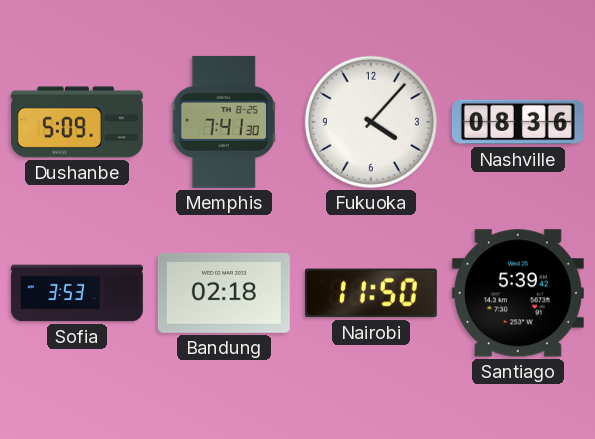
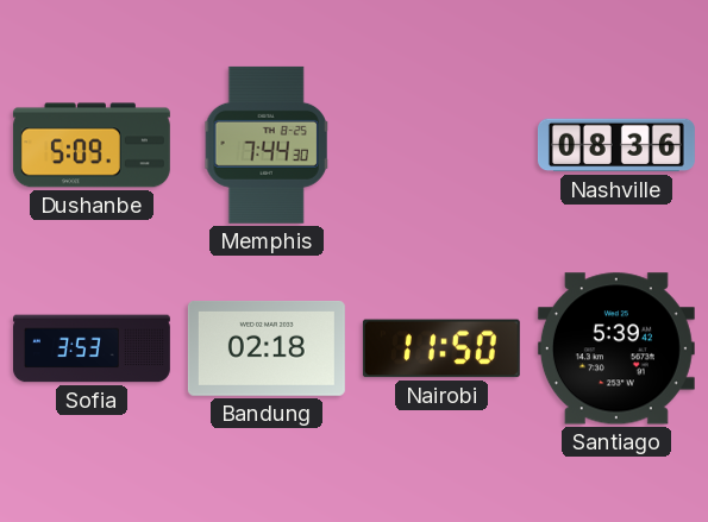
Memphis: 7:41 -> 7:44 (267, 145)
Fukuoka: 4:07 -> none (371, 122)
